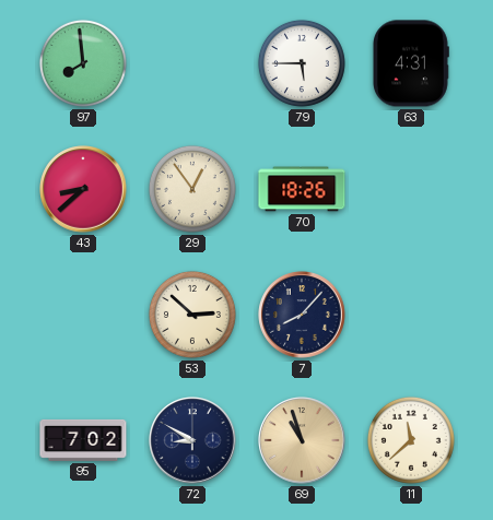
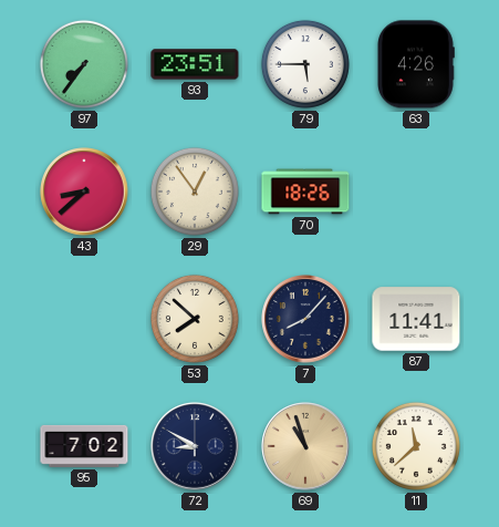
97: 7:59 -> 7:36 (84, 64)
93: none -> 23:51 (195, 64)
63: 4:31 -> 4:26 (416, 64)
53: 2:52 -> 7:52 (195, 319)
87: none -> 11:41 (416, 319)
